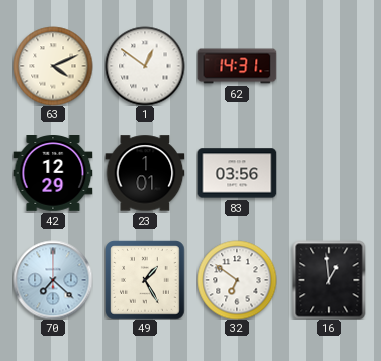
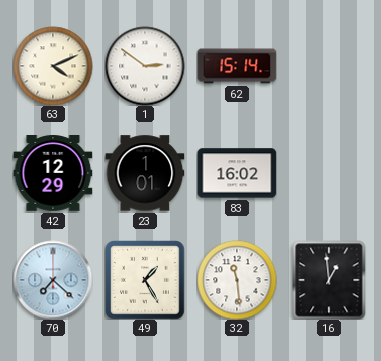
1: 12:51 -> 2:51 (145, 66)
62: 14:31 -> 15:14 (237, 66)
83: 03:56 -> 16:02 (237, 173)
32: 6:51 -> 11:29 (237, 280)
